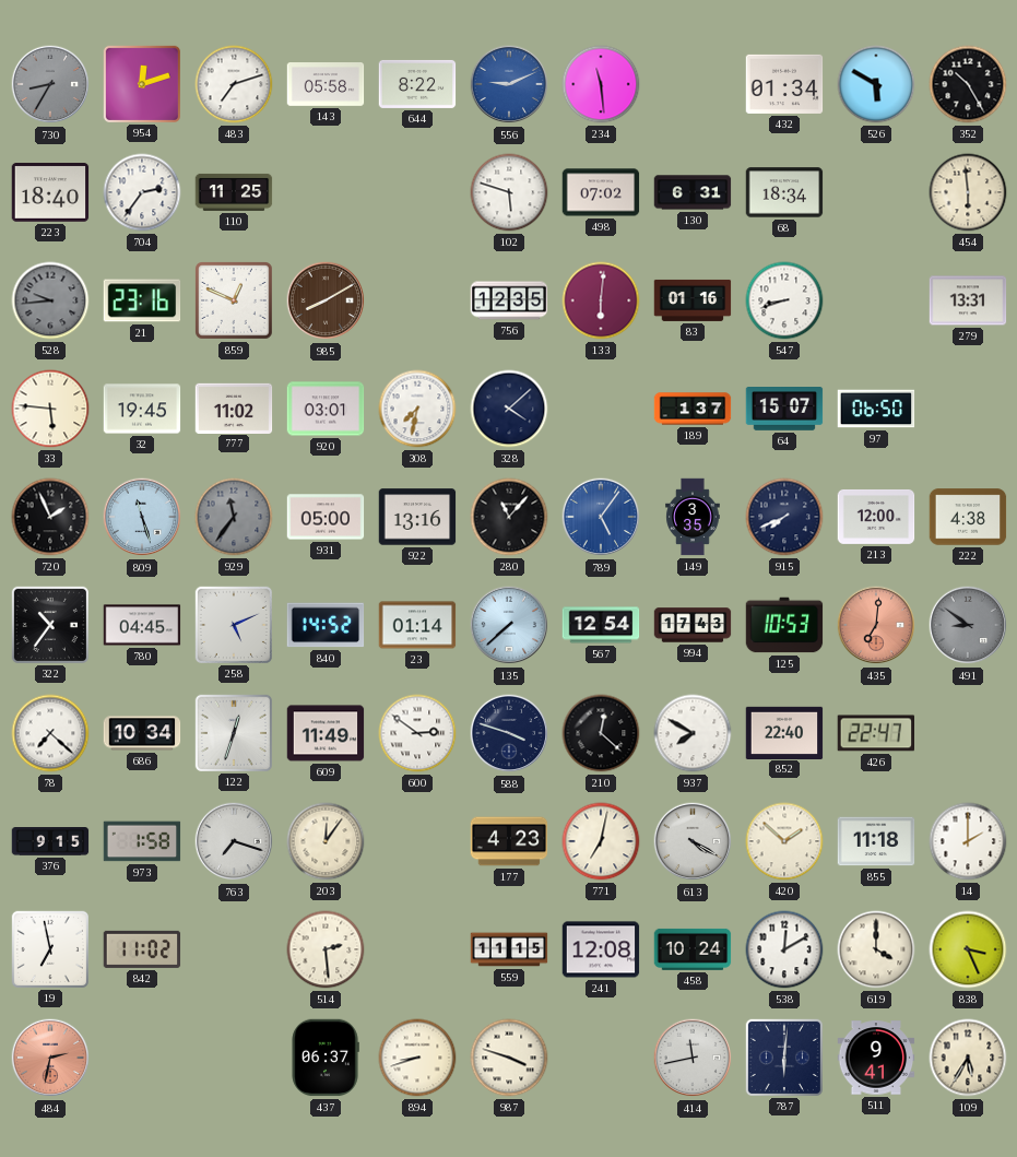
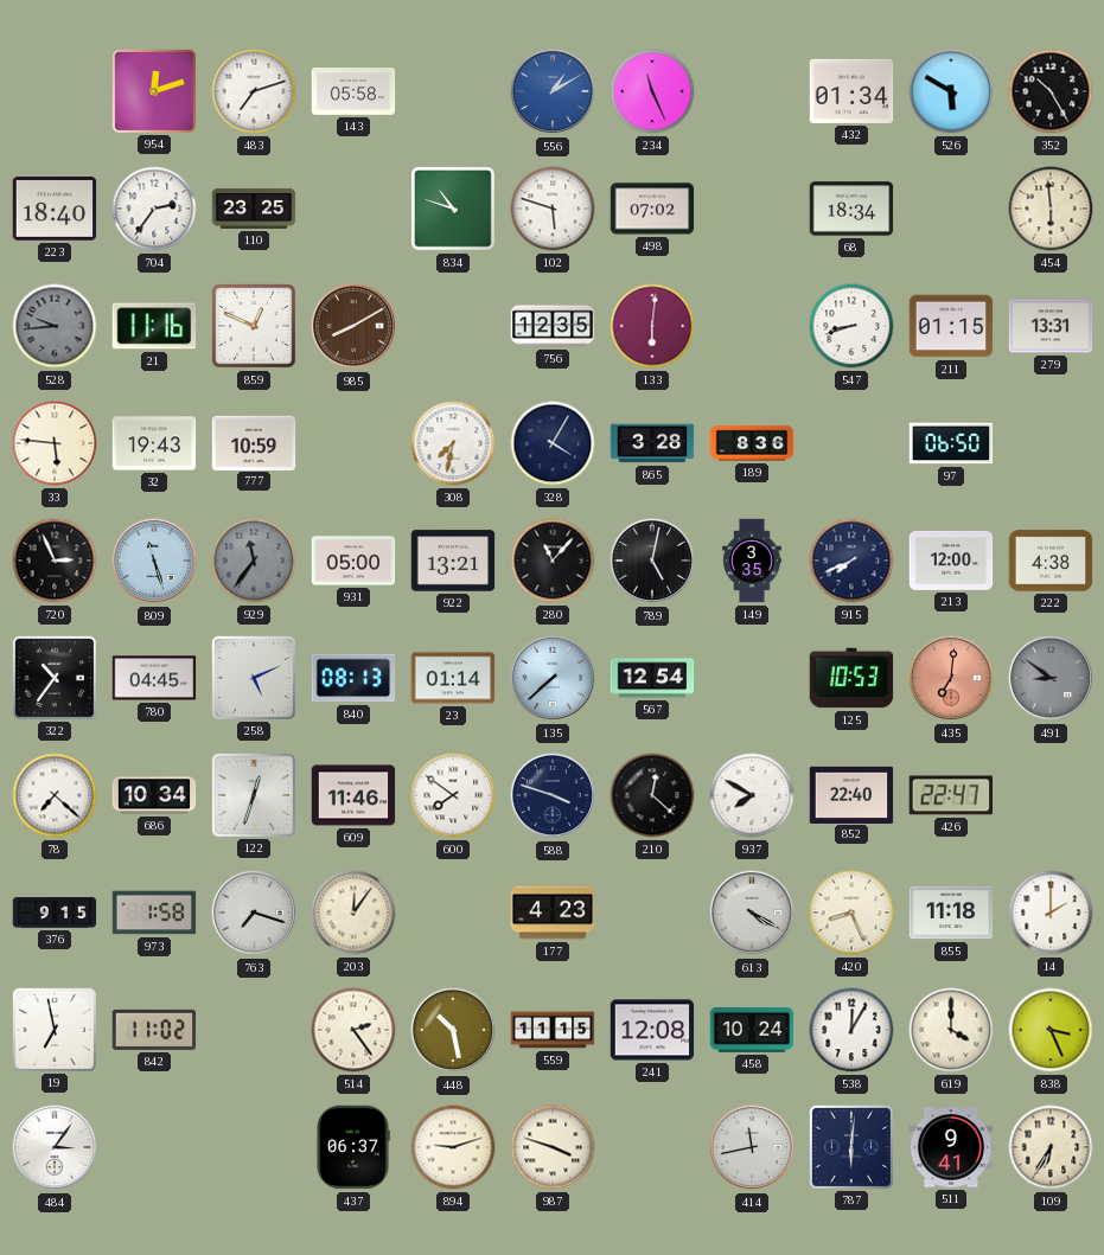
730: 8:35 -> none (50, 84)
644: 8:22 -> none (417, 84)
556: 9:11 -> 1:10 (553, 91)
234: 11:29 -> 11:26 (652, 91)
110: 11:25 -> 23:25 (254, 209)
834: none -> 10:48 (453, 209)
130: 6:31 -> none (693, 192)
21: 23:16 -> 11:16 (154, 326)
83: 01:16 -> none (693, 300)
211: none -> 01:15 (951, 326)
32: 19:45 -> 19:43 (154, 443)
777: 11:02 -> 10:59 (254, 442)
920: 03:01 -> none (326, 409)
328: 4:08 -> 4:05 (553, 443)
865: none -> 3:28 (652, 443)
189: 1:37 -> 8:36 (752, 443)
64: 15:07 -> none (784, 410)
720: 1:56 -> 2:56 (55, 561)
922: 13:16 -> 13:21 (453, 561)
789: 5:06 -> 5:02 (652, 561)
789 dial: blue -> black (652, 561)
840: 14:52 -> 08:13 (353, 678)
994: 17:43 -> none (693, 625)
609: 11:49 -> 11:46 (353, 795)
600: 2:51 -> 7:51 (453, 795)
771: 7:02 -> none (601, 841)
420: 1:52 -> 8:26 (851, 913)
514: 2:29 -> 2:24 (353, 1030)
448: none -> 10:28 (453, 1030)
538: 12:10 -> 12:05 (851, 1030)
484: 2:32 -> 3:06 (55, 1147)
484 dial: salmon -> white (55, 1147)
894: 8:42 -> 9:12 (453, 1147)
109: 5:35 -> 6:35 (1051, 1147)
